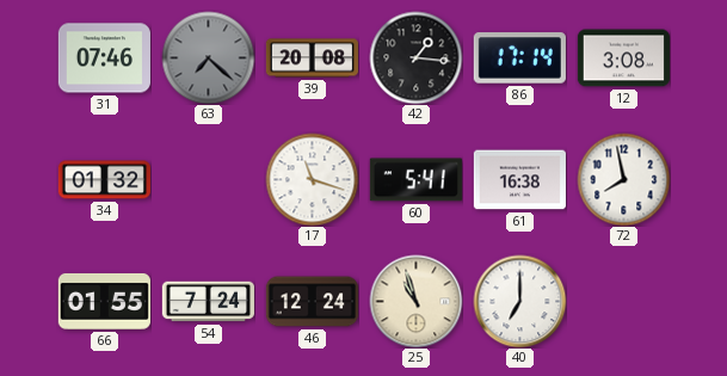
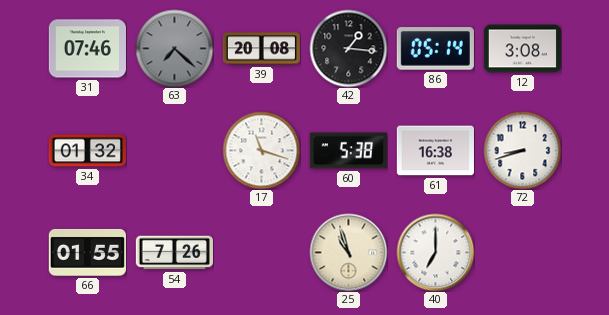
86: 17:14 -> 05:14 (435, 49)
60: 5:41 -> 5:38 (348, 151)
72: 7:58 -> 8:42 (522, 150)
54: 7:24 -> 7:26 (174, 253)
46: 12:24 -> none (312, 302)
